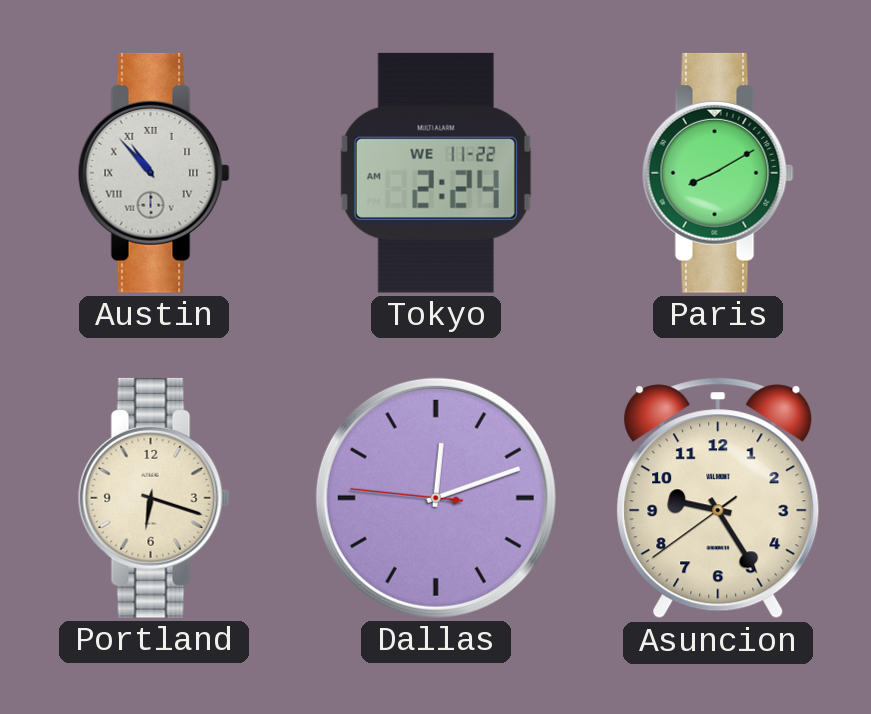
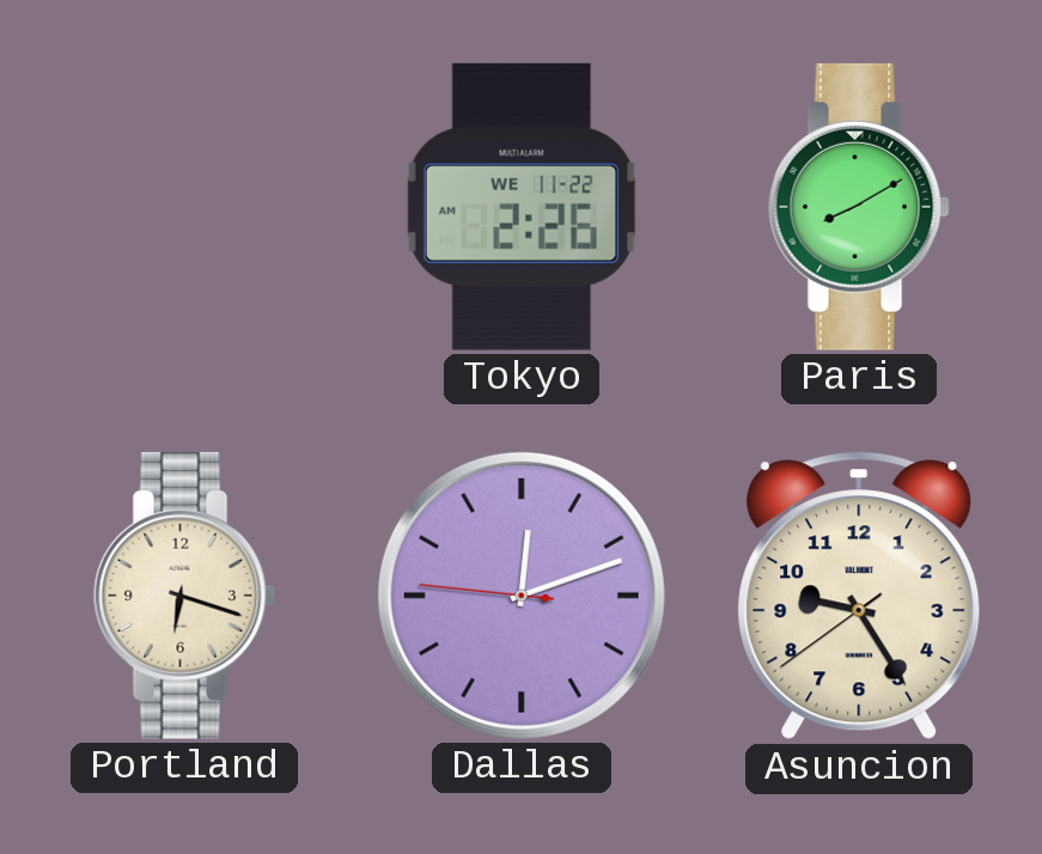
Austin: 10:53 -> none (154, 173)
Tokyo: 2:24 -> 2:26 (522, 207)
